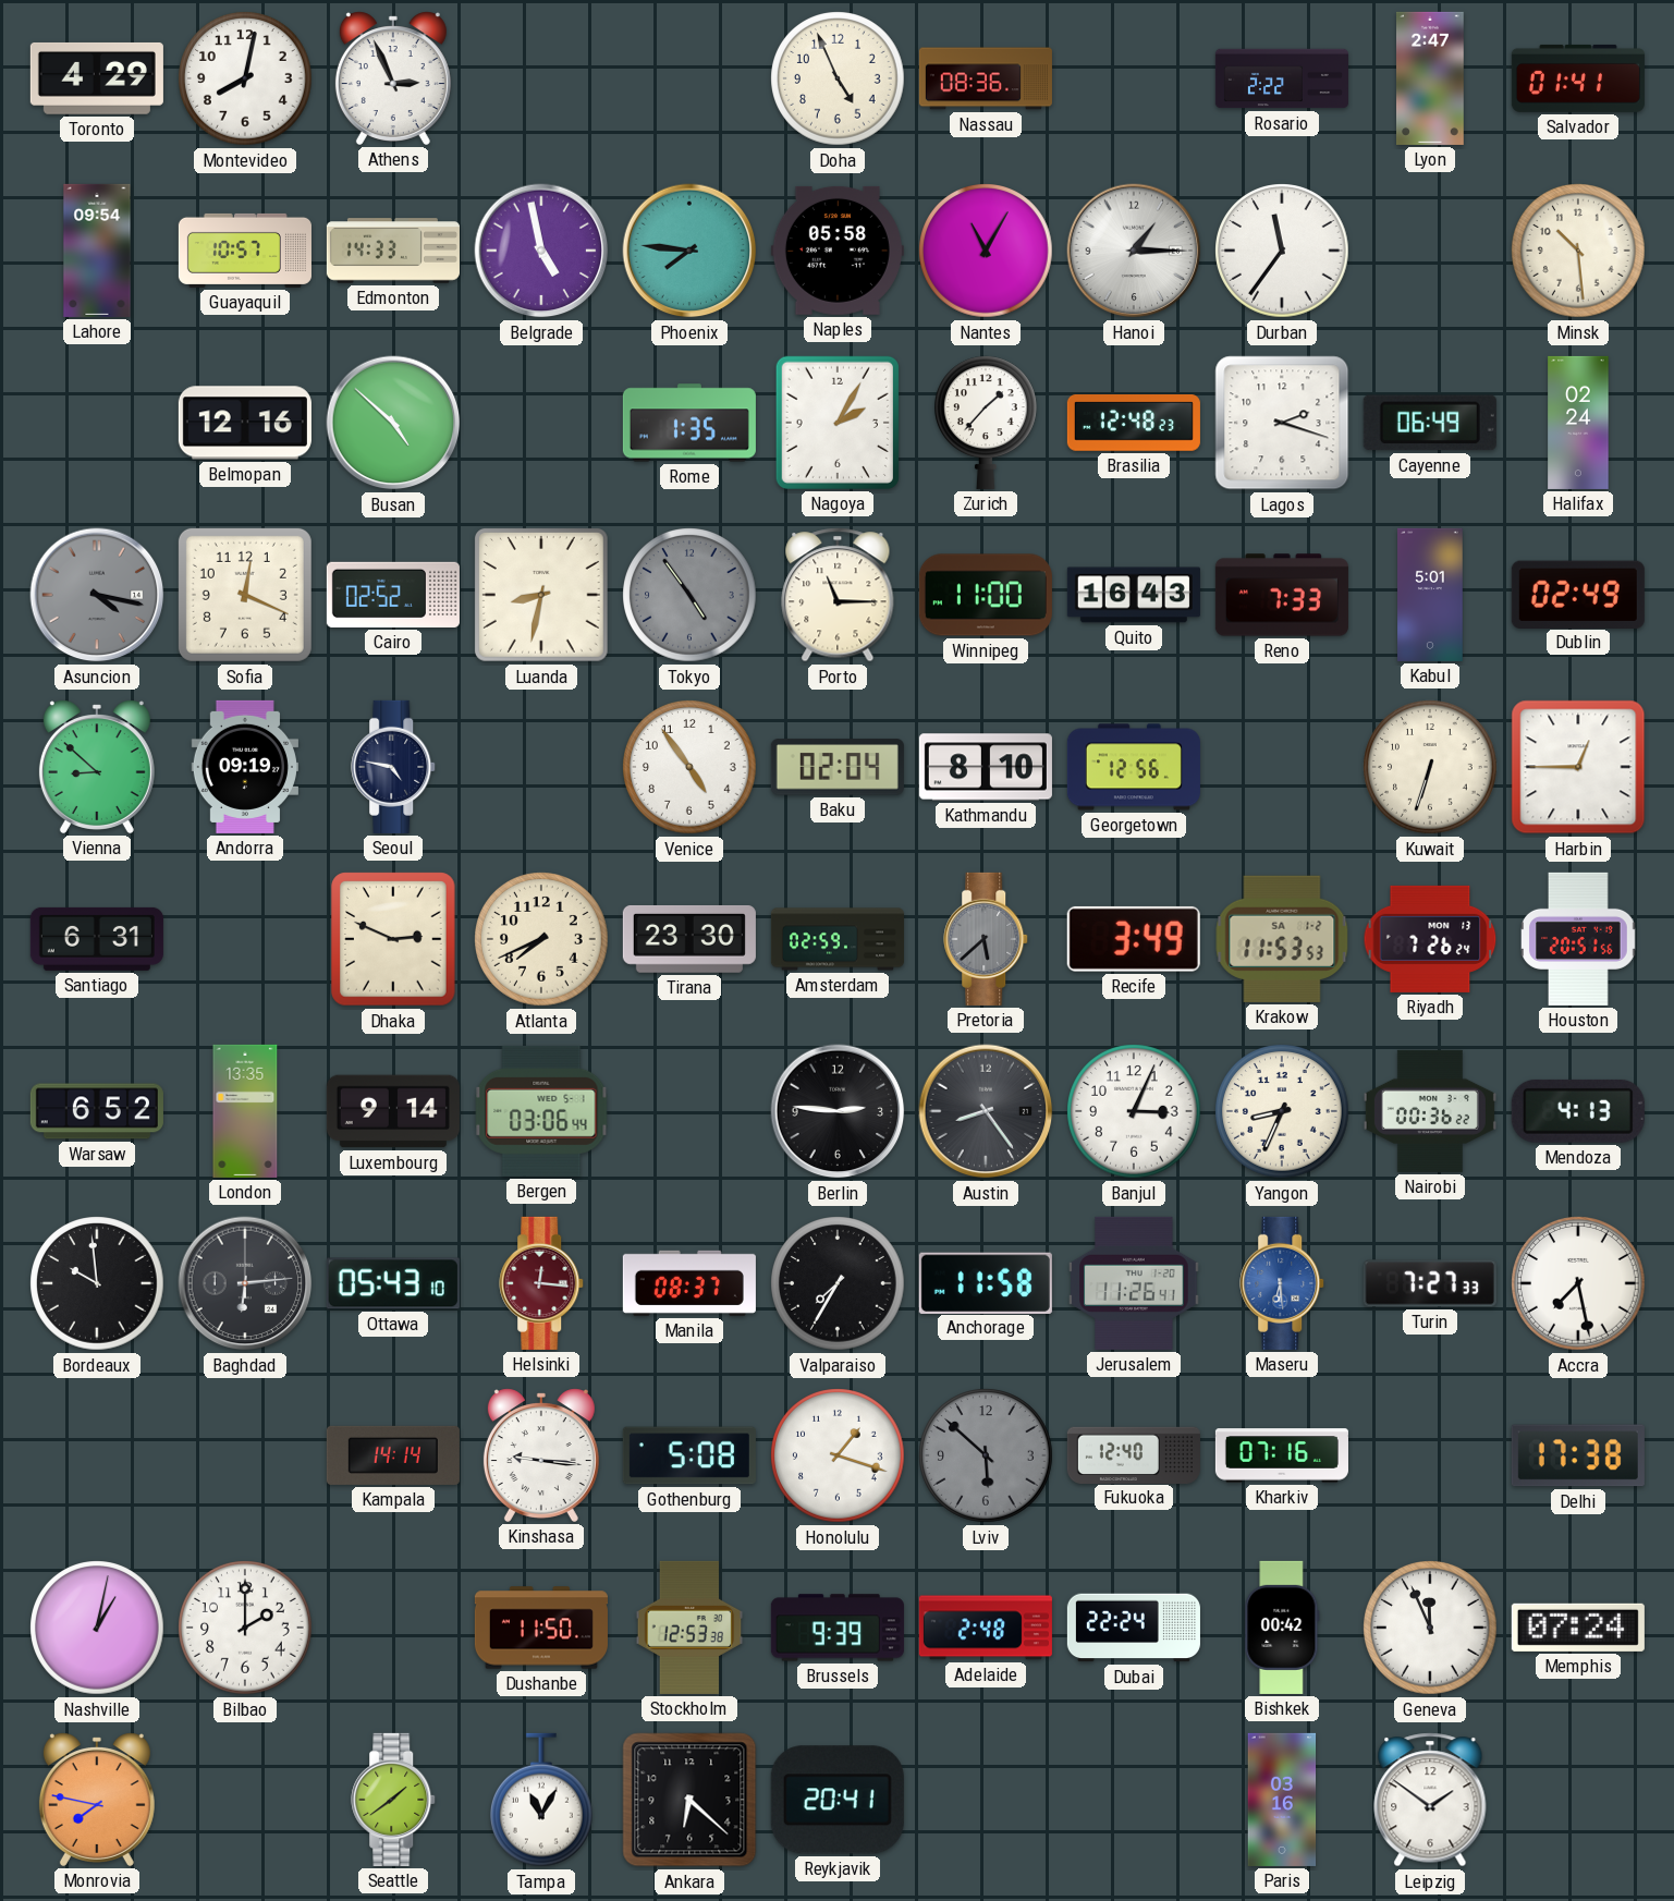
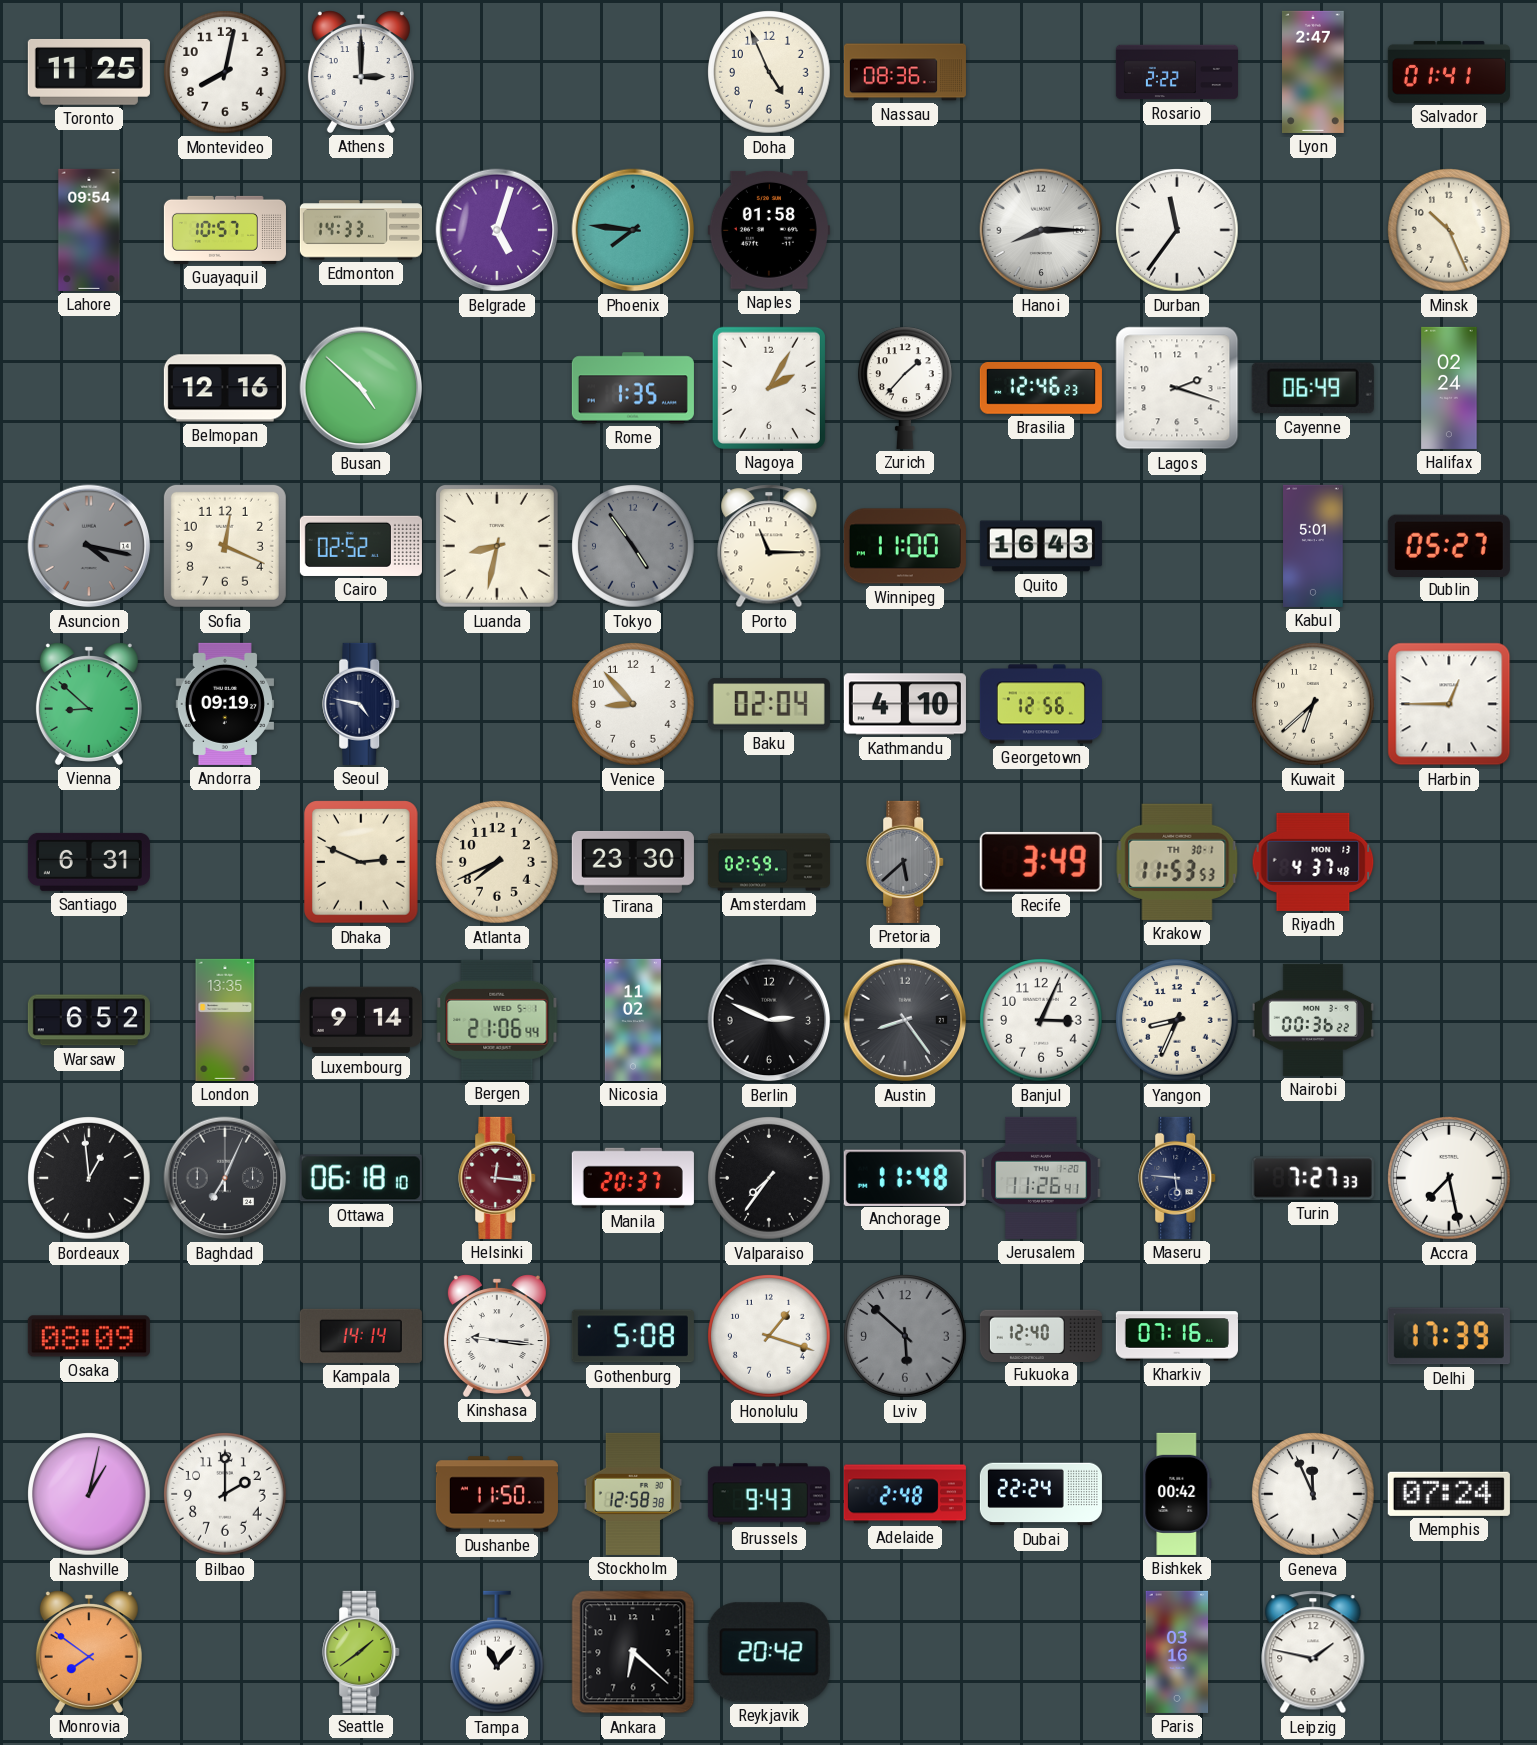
Toronto: 4:29 -> 11:25 (89, 72)
Athens: 2:56 -> 3:00 (361, 72)
Belgrade: 4:58 -> 5:03 (497, 230)
Naples: 05:58 -> 01:58 (769, 230)
Nantes: 11:05 -> none (986, 251)
Hanoi: 1:15 -> 8:15 (1041, 230)
Minsk: 10:29 -> 10:26 (1449, 230)
Brasilia: 12:48 -> 12:46 (1041, 389)
Reno: 7:33 -> none (1282, 595)
Dublin: 02:49 -> 05:27 (1449, 545)
Venice: 4:54 -> 8:53 (633, 704)
Kathmandu: 8:10 -> 4:10 (905, 704)
Kuwait: 6:33 -> 6:38 (1313, 704)
Krakow date: SA 1-2 -> TH 30-1 (1177, 862)
Riyadh: 7:26 -> 4:37 (1313, 862)
Houston: 20:51 -> none (1579, 939)
Bergen: 03:06 -> 21:06 (497, 1020)
Nicosia: none -> 11:02 (633, 1020)
Berlin: 2:46 -> 2:49 (769, 1020)
Mendoza: 4:13 -> none (1578, 1111)
Bordeaux: 9:59 -> 12:59 (89, 1178)
Baghdad: 6:14 -> 7:04 (225, 1178)
Ottawa: 05:43 -> 06:18 (361, 1178)
Manila: 08:37 -> 20:37 (633, 1178)
Valparaiso: 7:35 -> 7:36 (769, 1178)
Anchorage: 11:58 -> 11:48 (905, 1177)
Maseru: 6:29 -> 5:46 (1178, 1178)
Maseru dial: blue -> navy (1178, 1178)
Osaka: none -> 08:09 (89, 1336)
Delhi: 17:38 -> 17:39 (1449, 1336)
Stockholm: 12:53 -> 12:58 (633, 1494)
Brussels: 9:39 -> 9:43 (769, 1494)
Monrovia: 7:47 -> 7:51 (89, 1652)
Tampa: 11:05 -> 11:07 (498, 1652)
Reykjavik: 20:41 -> 20:42 (769, 1652)
Leipzig: 1:51 -> 1:47 (1313, 1652)
